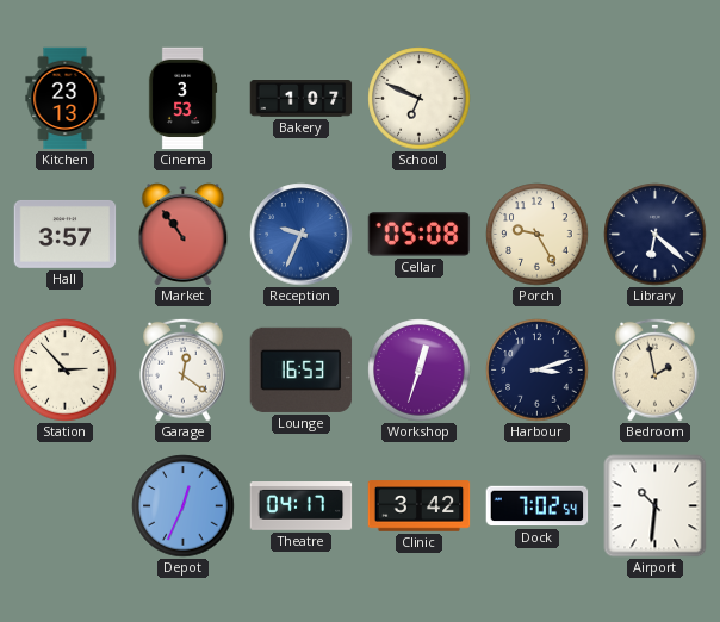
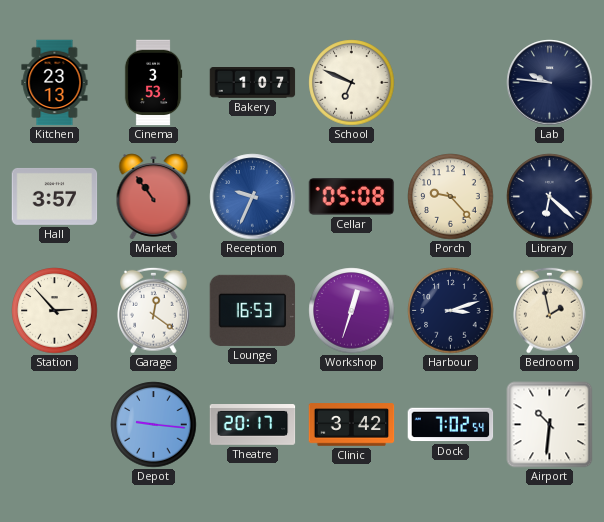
Lab: none -> 9:46 (550, 83)
Porch: 9:25 -> 9:23 (451, 197)
Depot: 12:34 -> 9:16 (154, 425)
Theatre: 04:17 -> 20:17 (253, 425)
